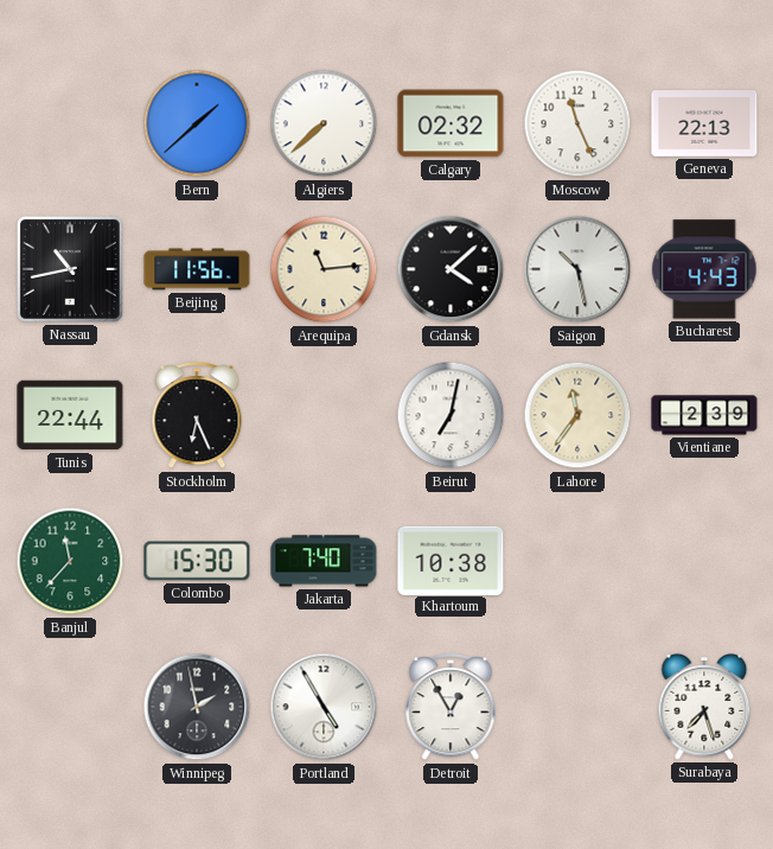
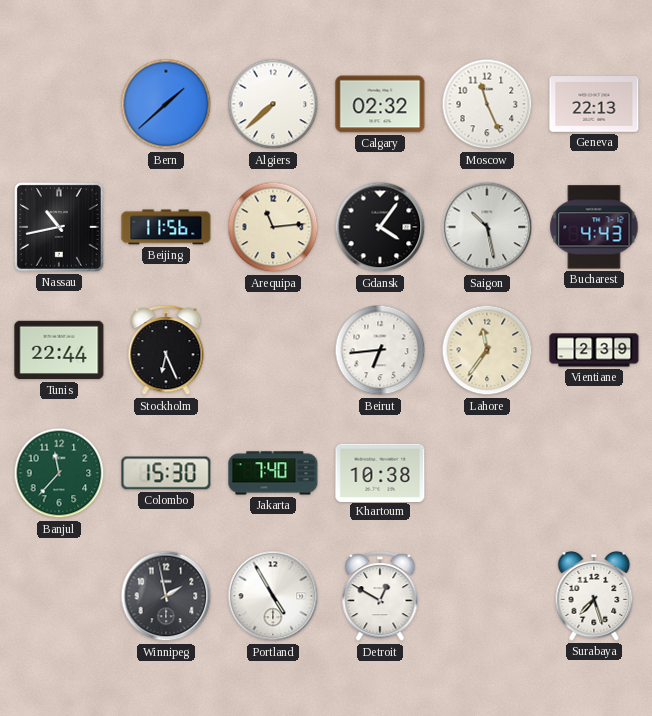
Gdansk: 4:08 -> 4:06 (380, 227)
Beirut: 7:02 -> 6:44 (380, 350)
Detroit: 12:55 -> 12:50 (380, 597)
